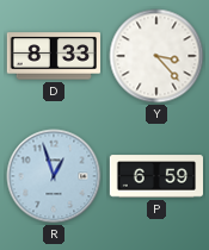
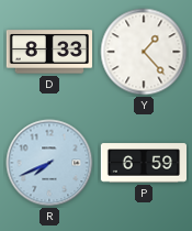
Y: 3:23 -> 1:23 (144, 52)
R: 12:57 -> 7:41 (49, 163)
